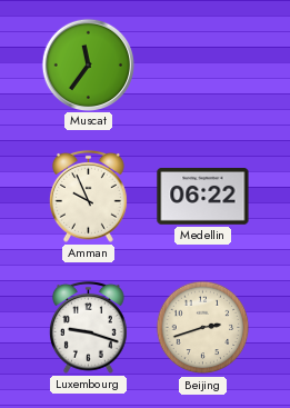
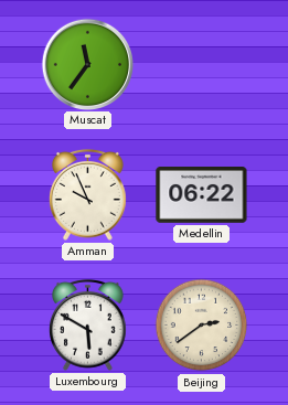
Luxembourg: 9:18 -> 5:50 (88, 324)
Beijing: 2:42 -> 2:39 (202, 326)
